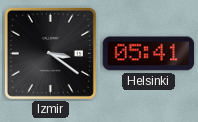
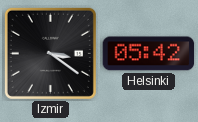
Helsinki: 05:41 -> 05:42 (149, 54)
